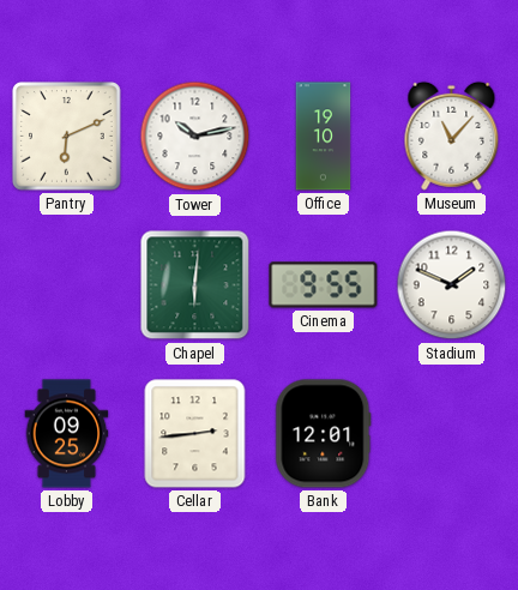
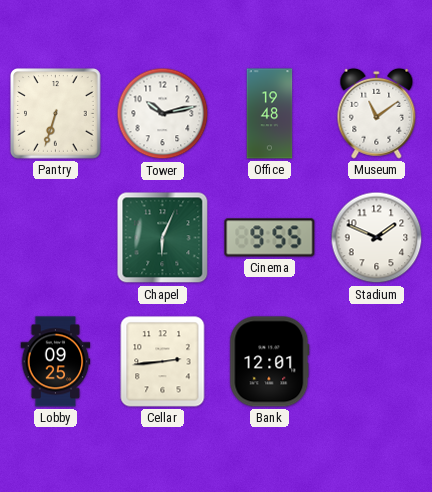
Pantry: 6:11 -> 6:33 (56, 114)
Office: 19:10 -> 19:48 (270, 114)
Museum: 11:07 -> 11:09 (377, 113)
Chapel: 6:01 -> 6:04 (163, 238)
